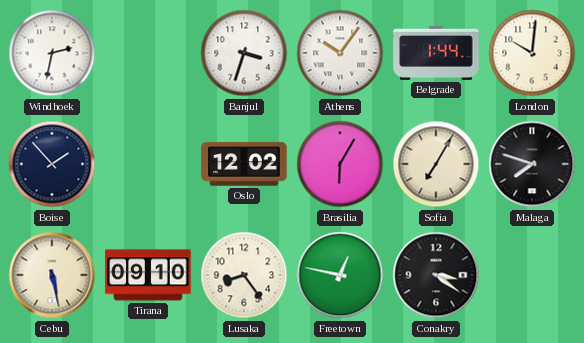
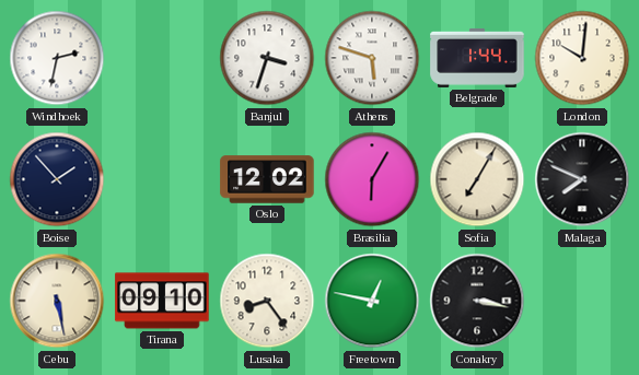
Athens: 10:06 -> 5:48 (372, 58)
Malaga: 7:48 -> 7:49 (582, 179)
Conakry: 3:21 -> 3:17 (477, 301)
